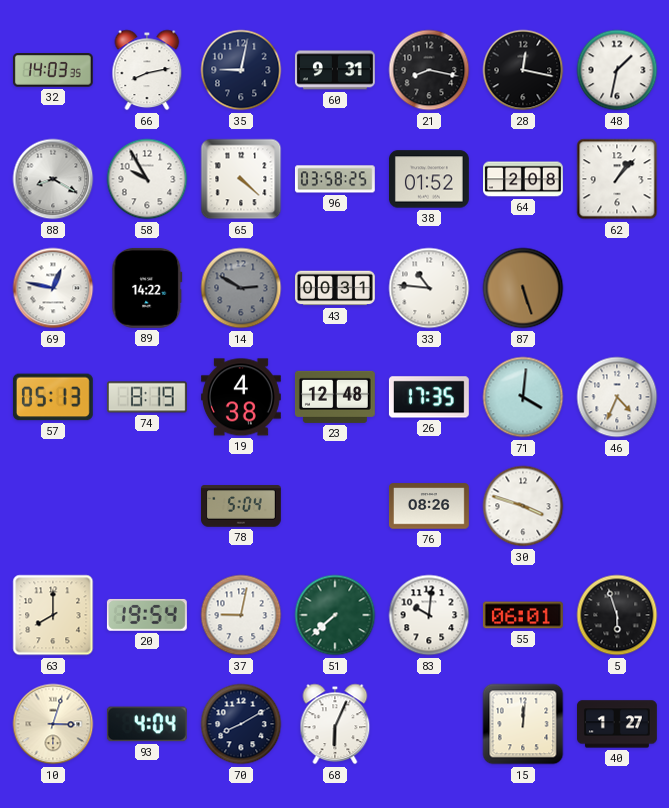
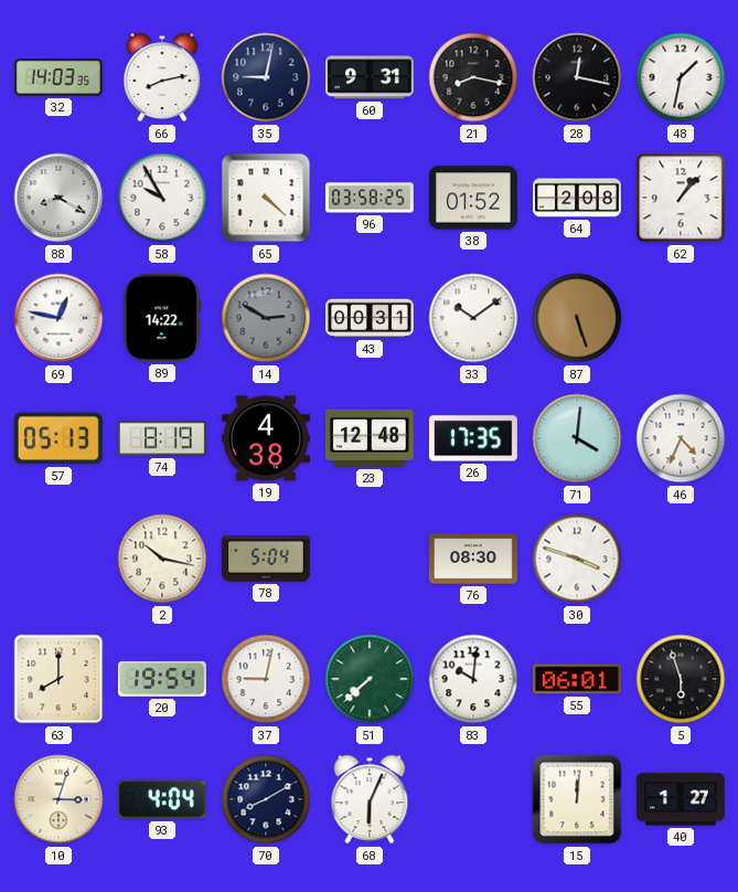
33: 10:46 -> 10:09 (473, 318)
2: none -> 10:17 (162, 559)
76: 08:26 -> 08:30 (473, 559)
